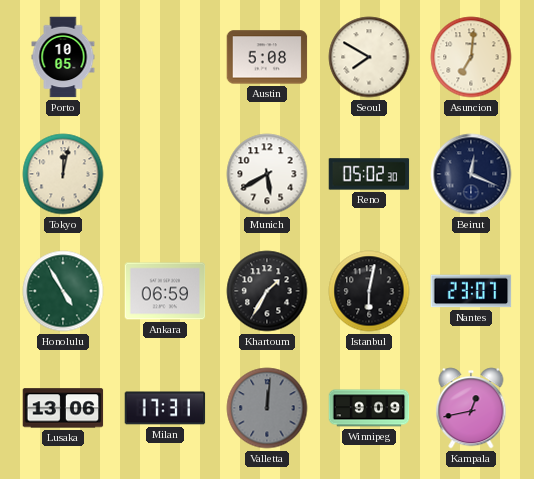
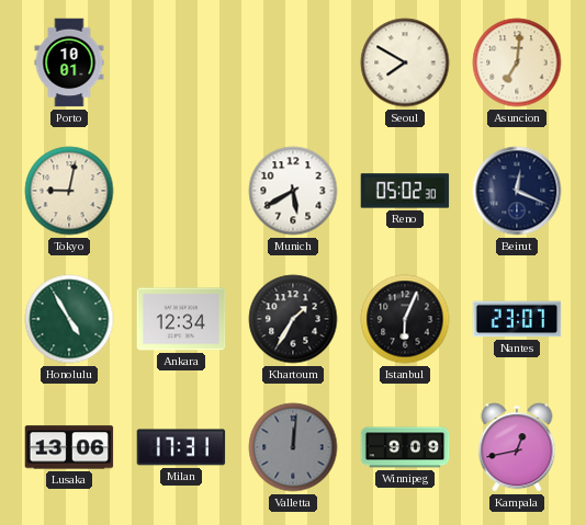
Porto: 10:05 -> 10:01 (69, 62)
Austin: 5:08 -> none (267, 57)
Tokyo: 12:02 -> 9:02 (69, 191)
Ankara: 06:59 -> 12:34 (181, 319)
Istanbul: 6:02 -> 6:04 (405, 319)
